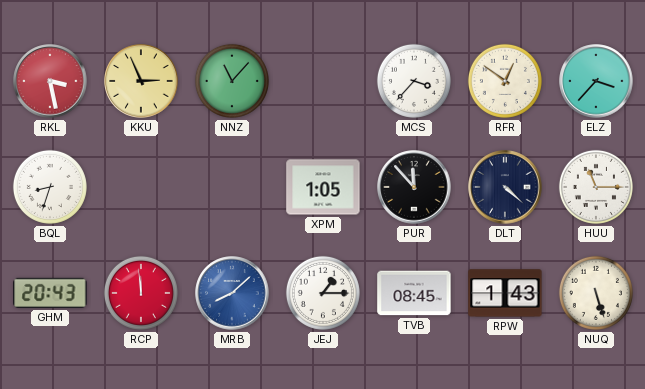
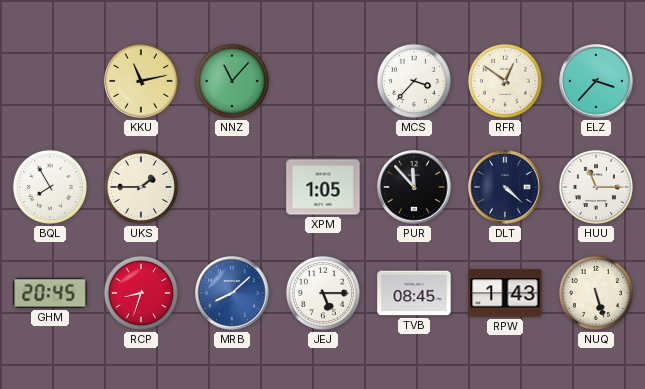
RKL: 3:28 -> none (50, 81)
KKU: 2:56 -> 11:13 (141, 81)
BQL: 8:33 -> 7:55 (50, 187)
UKS: none -> 1:45 (141, 187)
GHM: 20:43 -> 20:45 (50, 293)
RCP: 11:59 -> 8:33 (141, 293)
JEJ: 1:15 -> 5:15 (323, 293)
